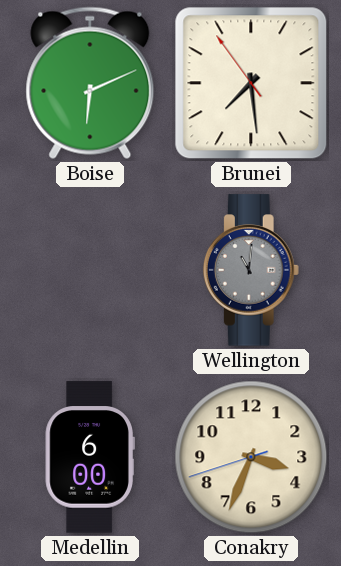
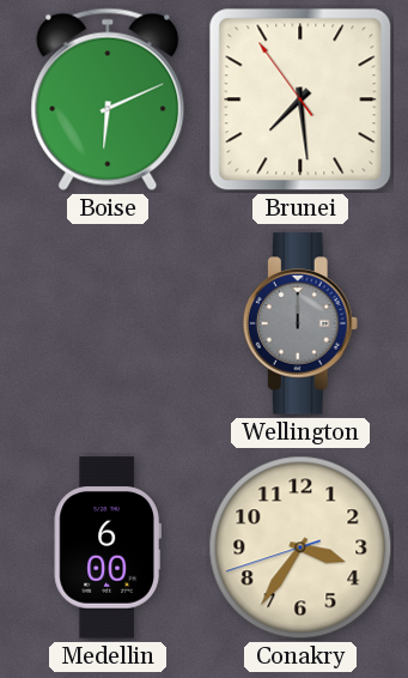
Wellington: 11:01 -> 12:00 (300, 323)
Conakry: 3:33 -> 3:35 (300, 547)
